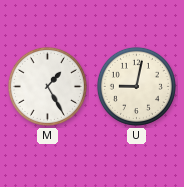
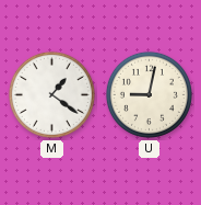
M: 1:25 -> 1:21 (51, 94)
